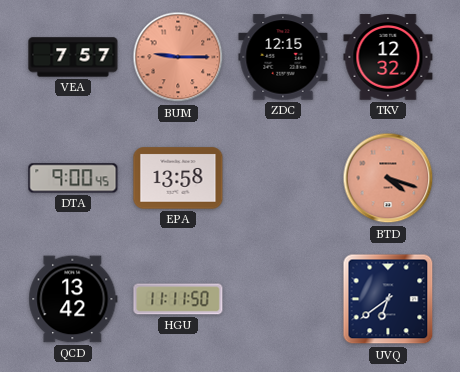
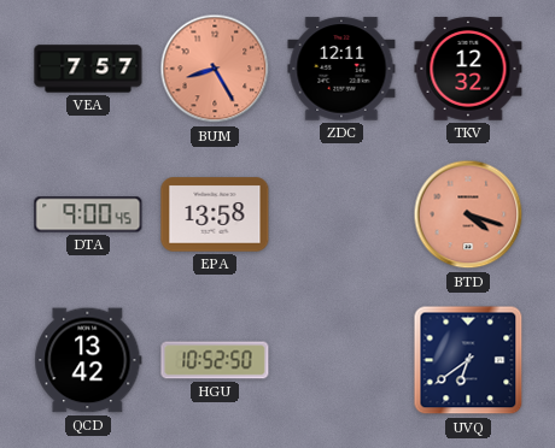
BUM: 9:15 -> 8:25 (215, 69)
ZDC: 12:15 -> 12:11 (341, 69)
HGU: 11:11 -> 10:52 (215, 360)
